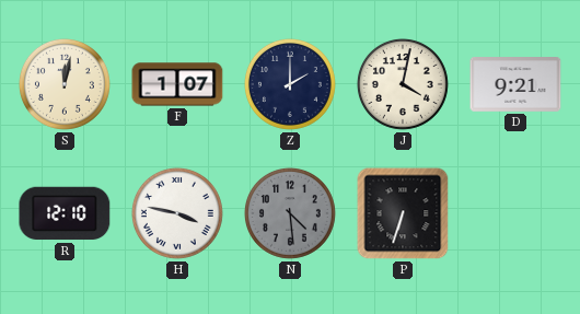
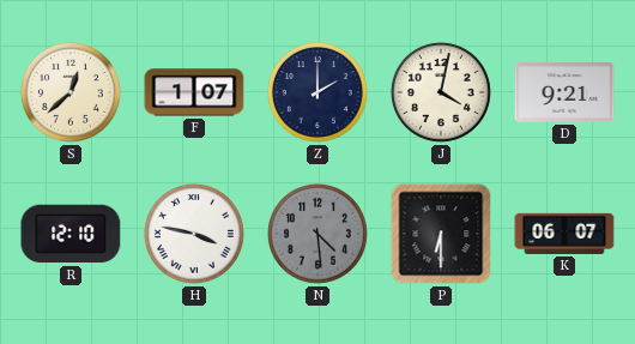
S: 12:02 -> 12:38 (71, 92)
P: 6:33 -> 6:30 (441, 234)
K: none -> 06:07 (564, 234)
